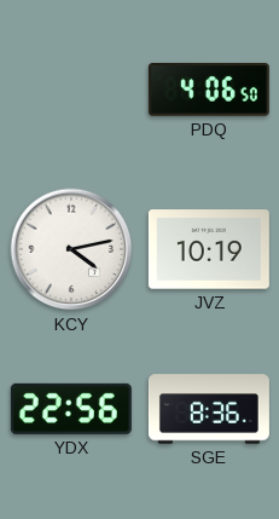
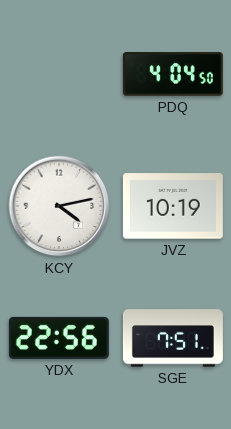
PDQ: 4:06 -> 4:04 (173, 74)
SGE: 8:36 -> 7:51 (173, 338)
